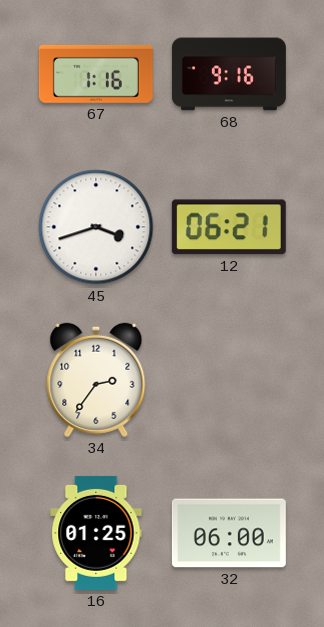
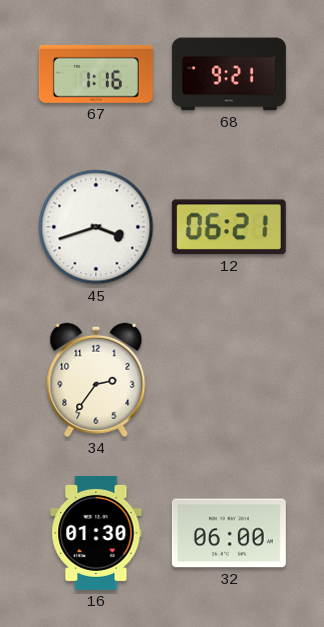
68: 9:16 -> 9:21 (229, 74)
16: 01:25 -> 01:30 (96, 533)
